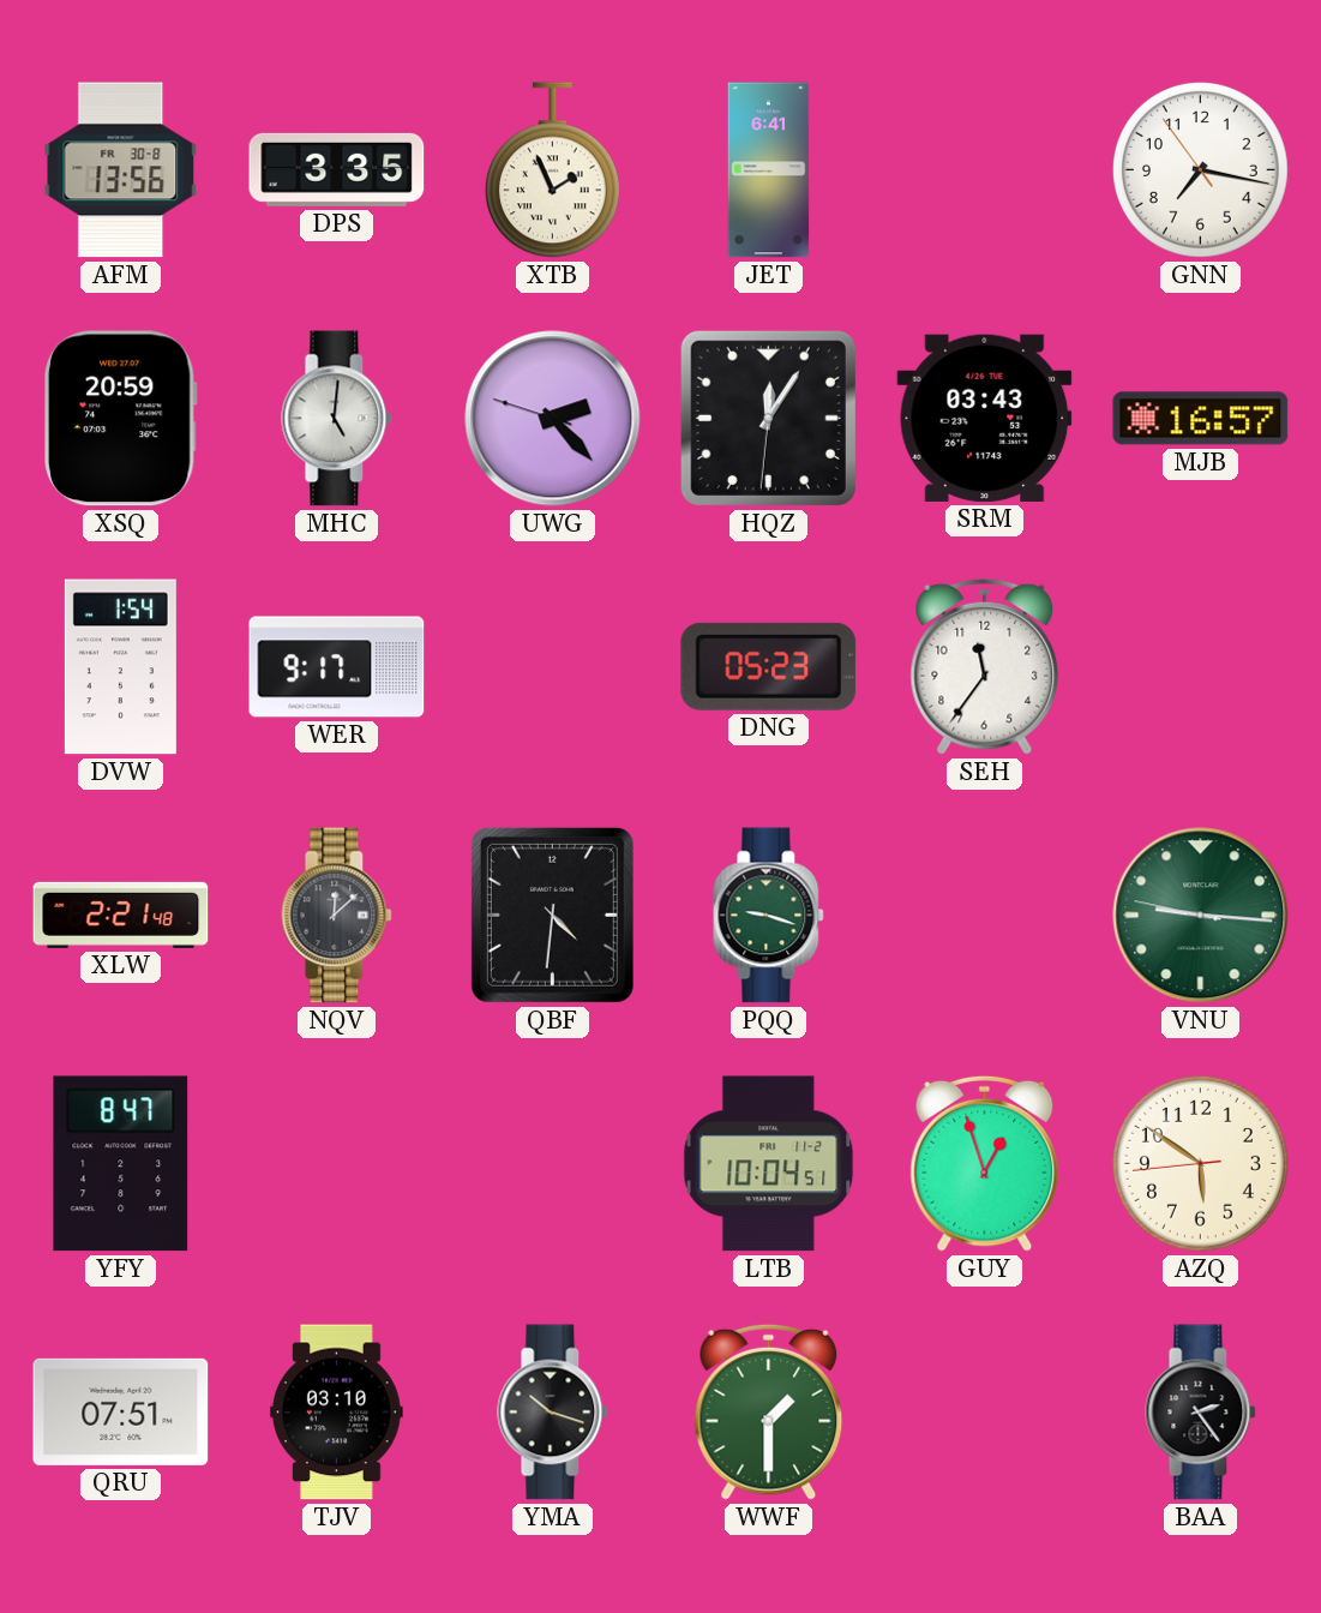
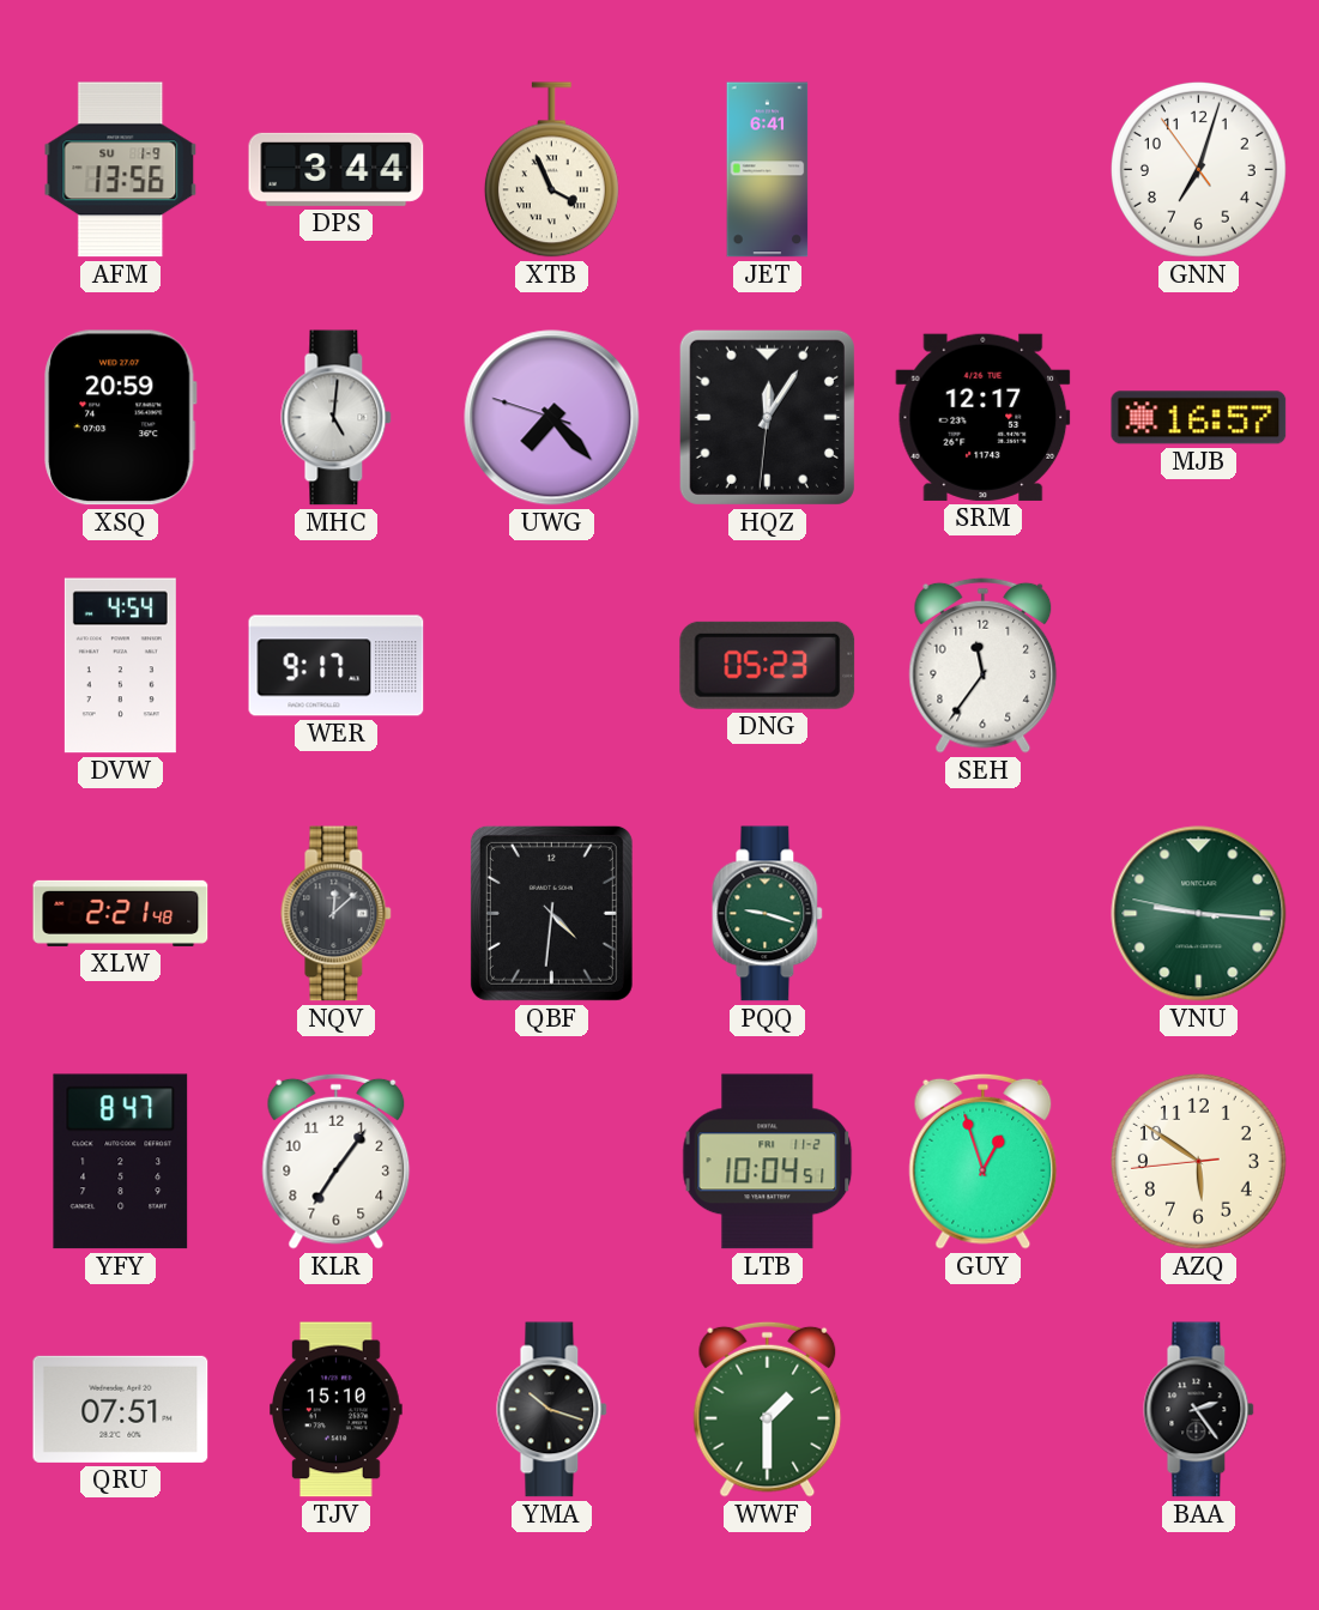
AFM date: FR 30-8 -> SU 1-9 (121, 170)
DPS: 3:35 -> 3:44 (337, 169)
XTB: 1:56 -> 3:56 (551, 170)
GNN: 7:16 -> 7:02 (1198, 169)
UWG: 2:22 -> 7:22 (552, 418)
SRM: 03:43 -> 12:17 (984, 417)
DVW: 1:54 -> 4:54 (120, 666)
KLR: none -> 7:06 (337, 1161)
TJV: 03:10 -> 15:10 (337, 1410)
